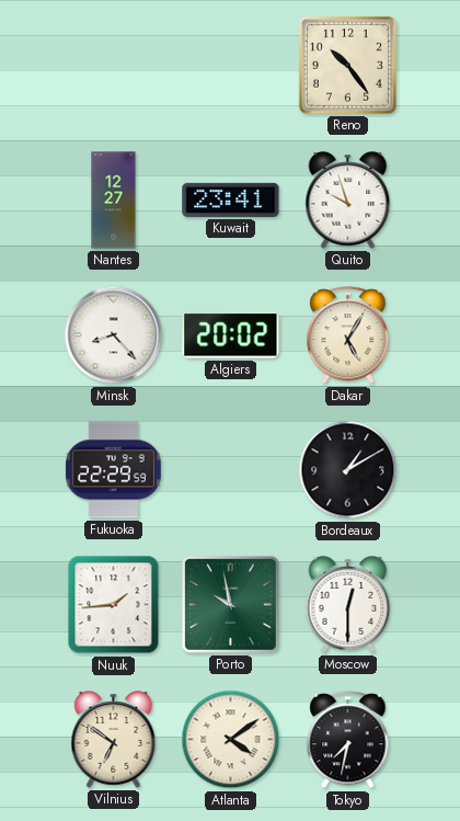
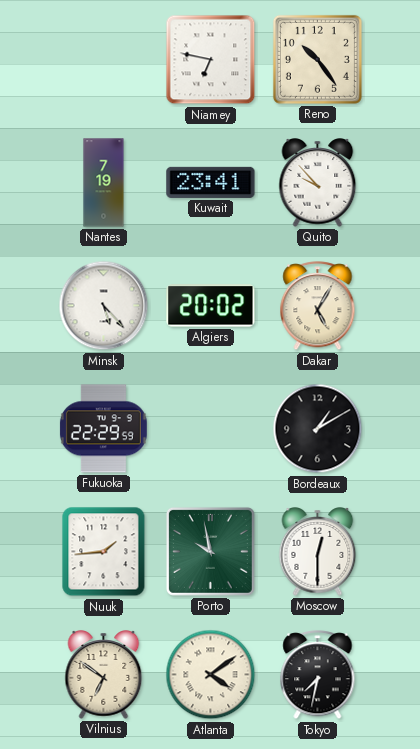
Niamey: none -> 6:47 (211, 60)
Nantes: 12:27 -> 7:19 (104, 183)
Quito: 9:57 -> 9:53 (318, 183)
Minsk: 8:23 -> 5:23 (104, 306)
